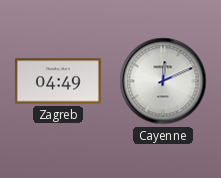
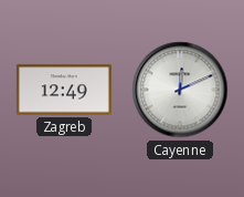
Zagreb: 04:49 -> 12:49 (64, 90)
